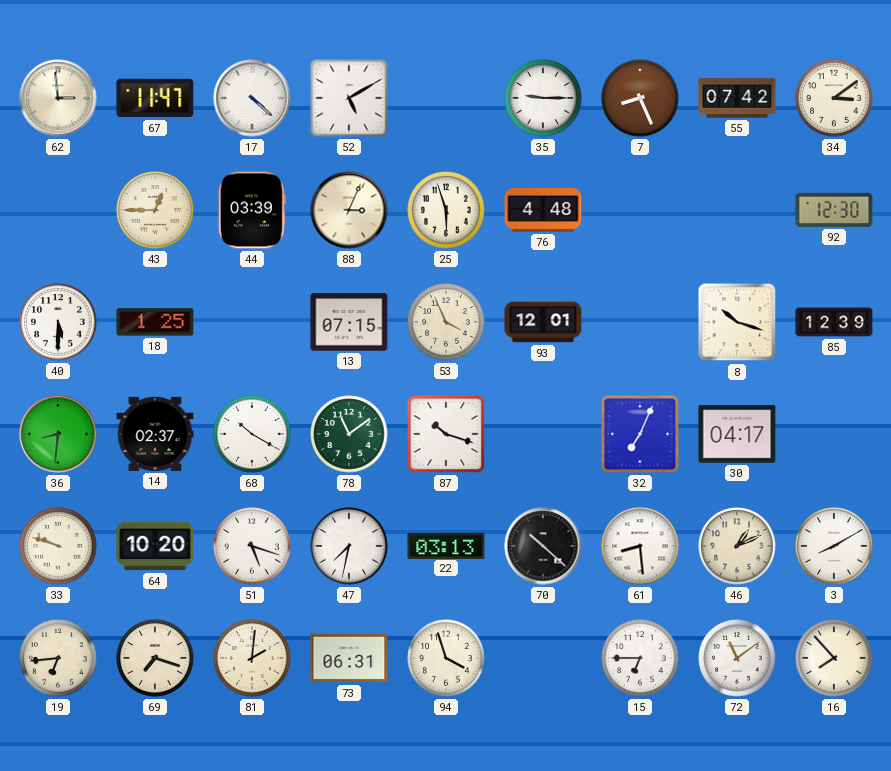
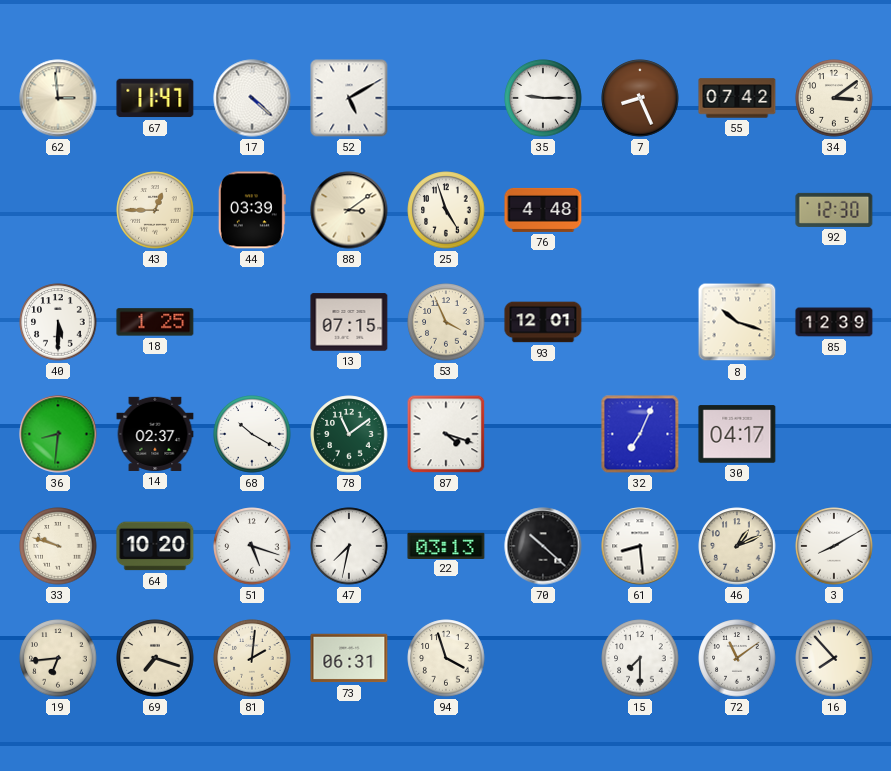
88: 3:04 -> 3:09 (349, 210)
25: 5:57 -> 4:57 (446, 210)
87: 10:18 -> 4:18 (446, 434)
15: 6:45 -> 7:30 (640, 658)
